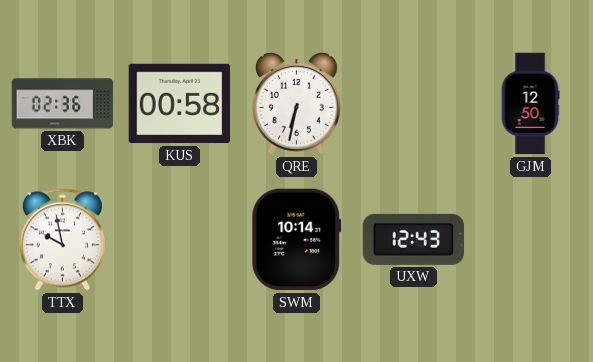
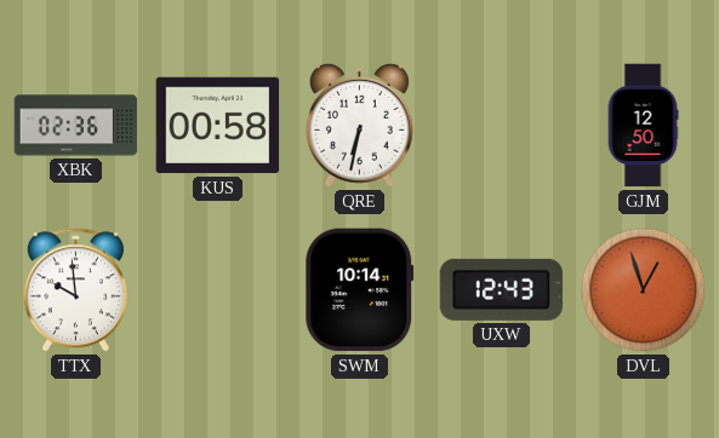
TTX: 9:58 -> 9:59 (75, 290)
DVL: none -> 12:57 (644, 290)
